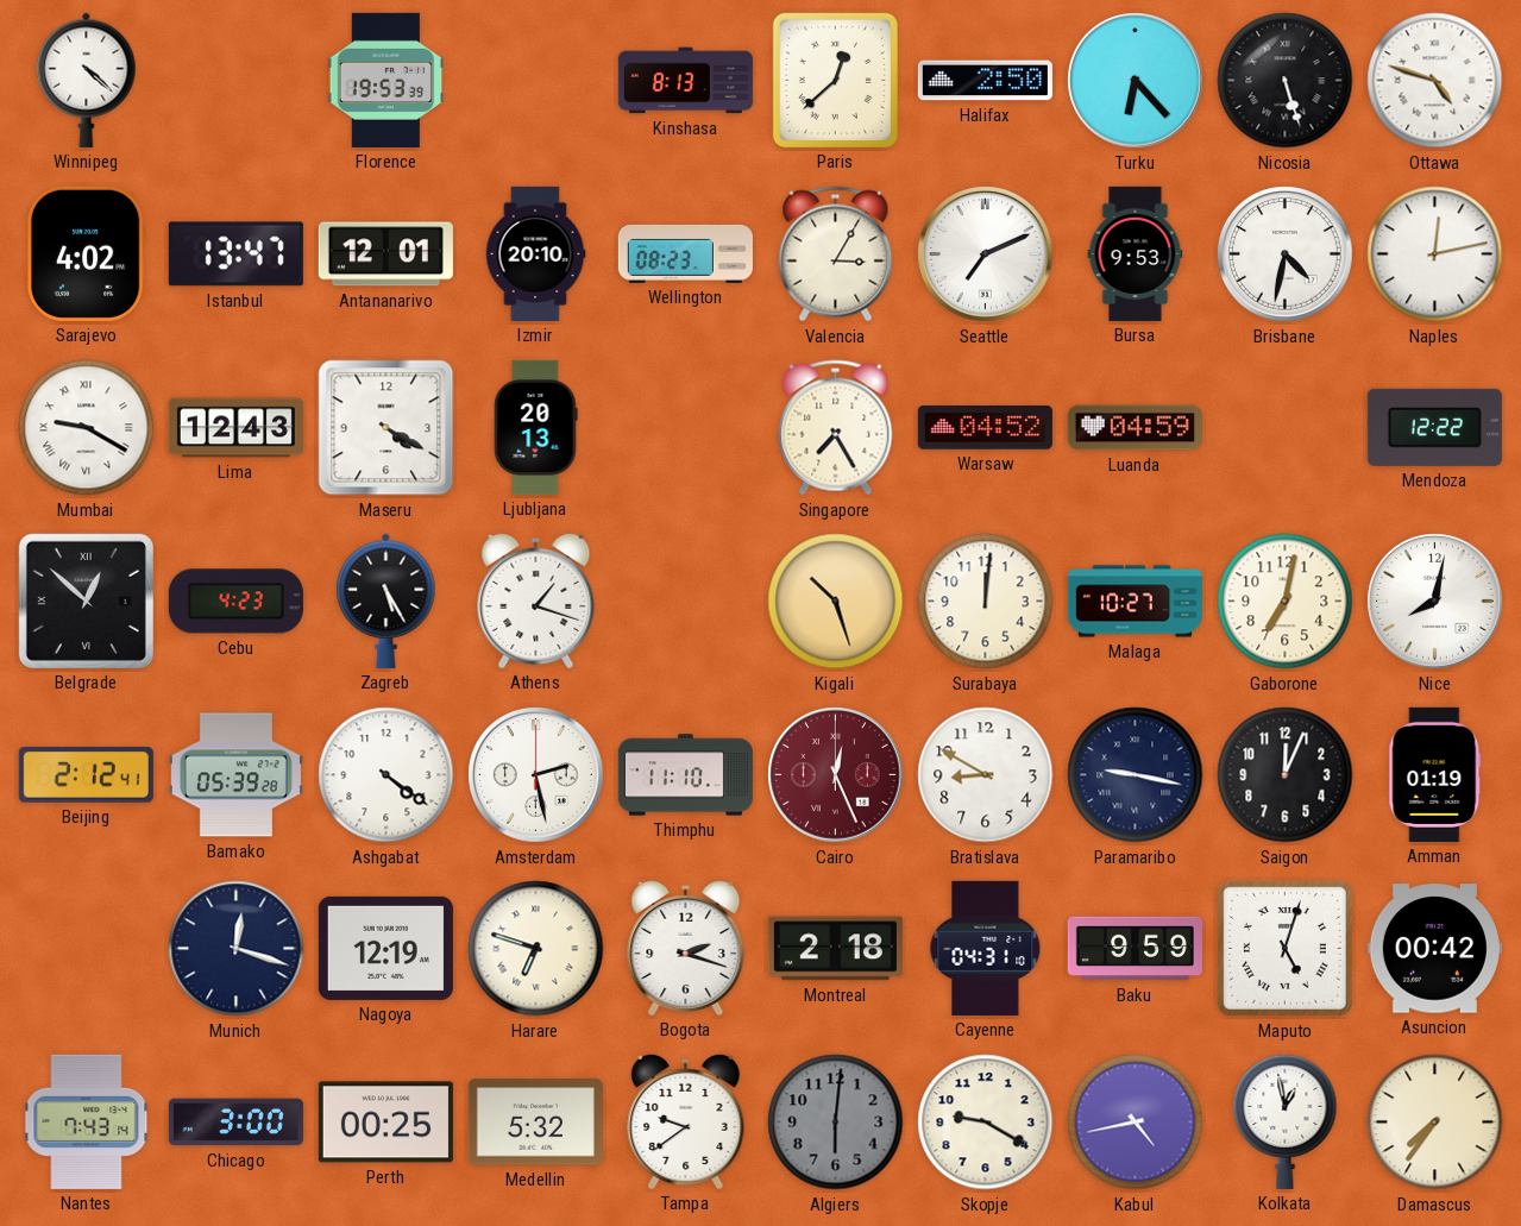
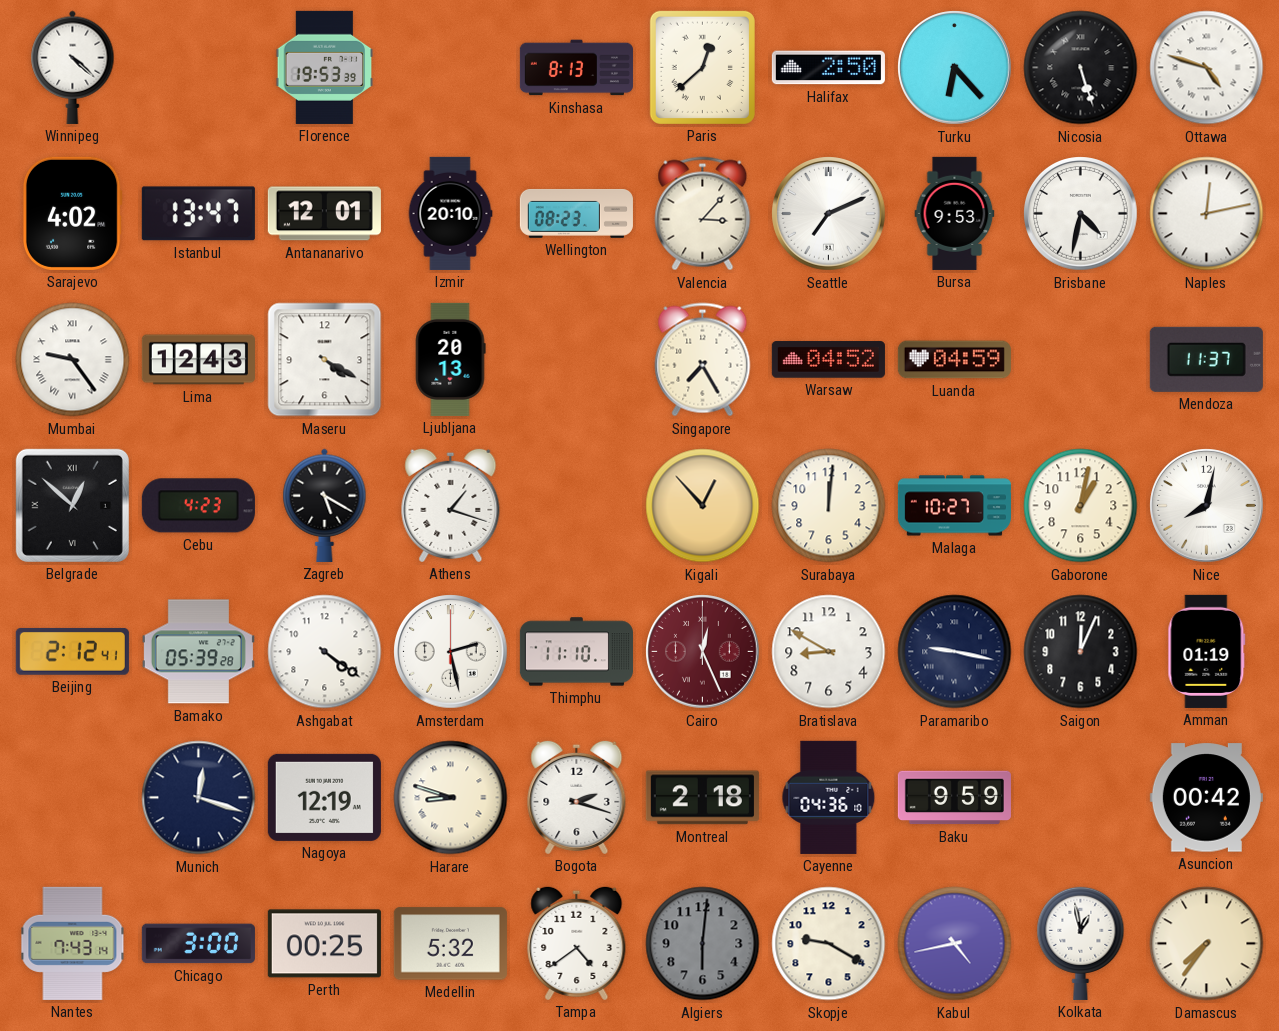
Valencia: 3:05 -> 3:07 (703, 214)
Mumbai: 9:20 -> 9:24 (73, 360)
Mendoza: 12:22 -> 11:37 (1206, 359)
Zagreb: 5:25 -> 5:20 (325, 505)
Kigali: 10:27 -> 12:53 (703, 506)
Gaborone: 7:02 -> 1:02 (1081, 506)
Harare: 6:48 -> 8:48 (451, 798)
Cayenne: 04:31 -> 04:36 (829, 797)
Maputo: 5:03 -> none (1284, 948)
Tampa: 9:39 -> 4:39 (577, 943)
